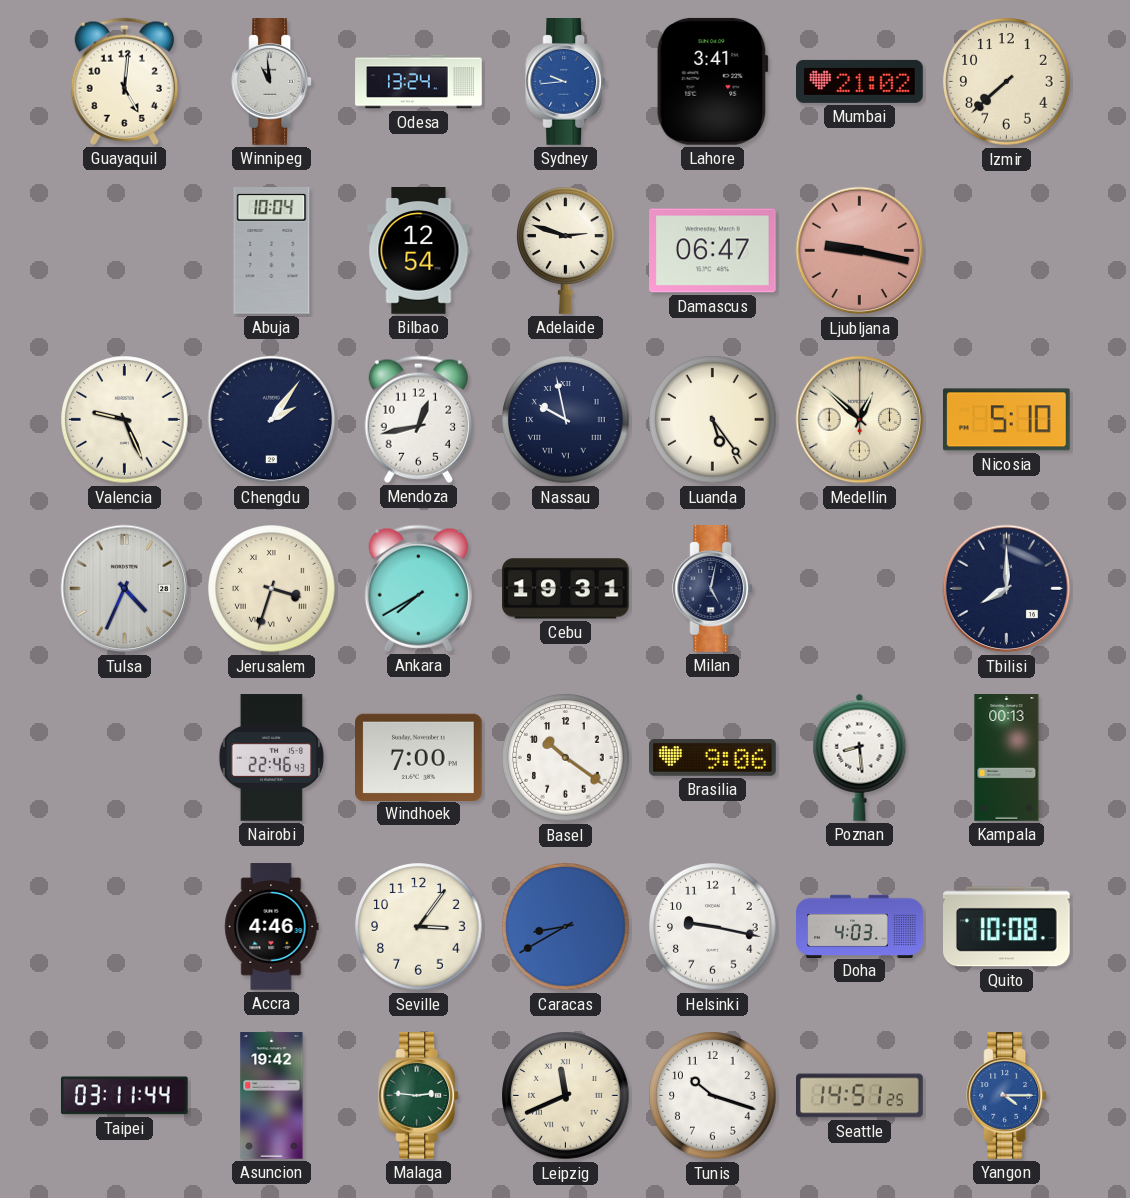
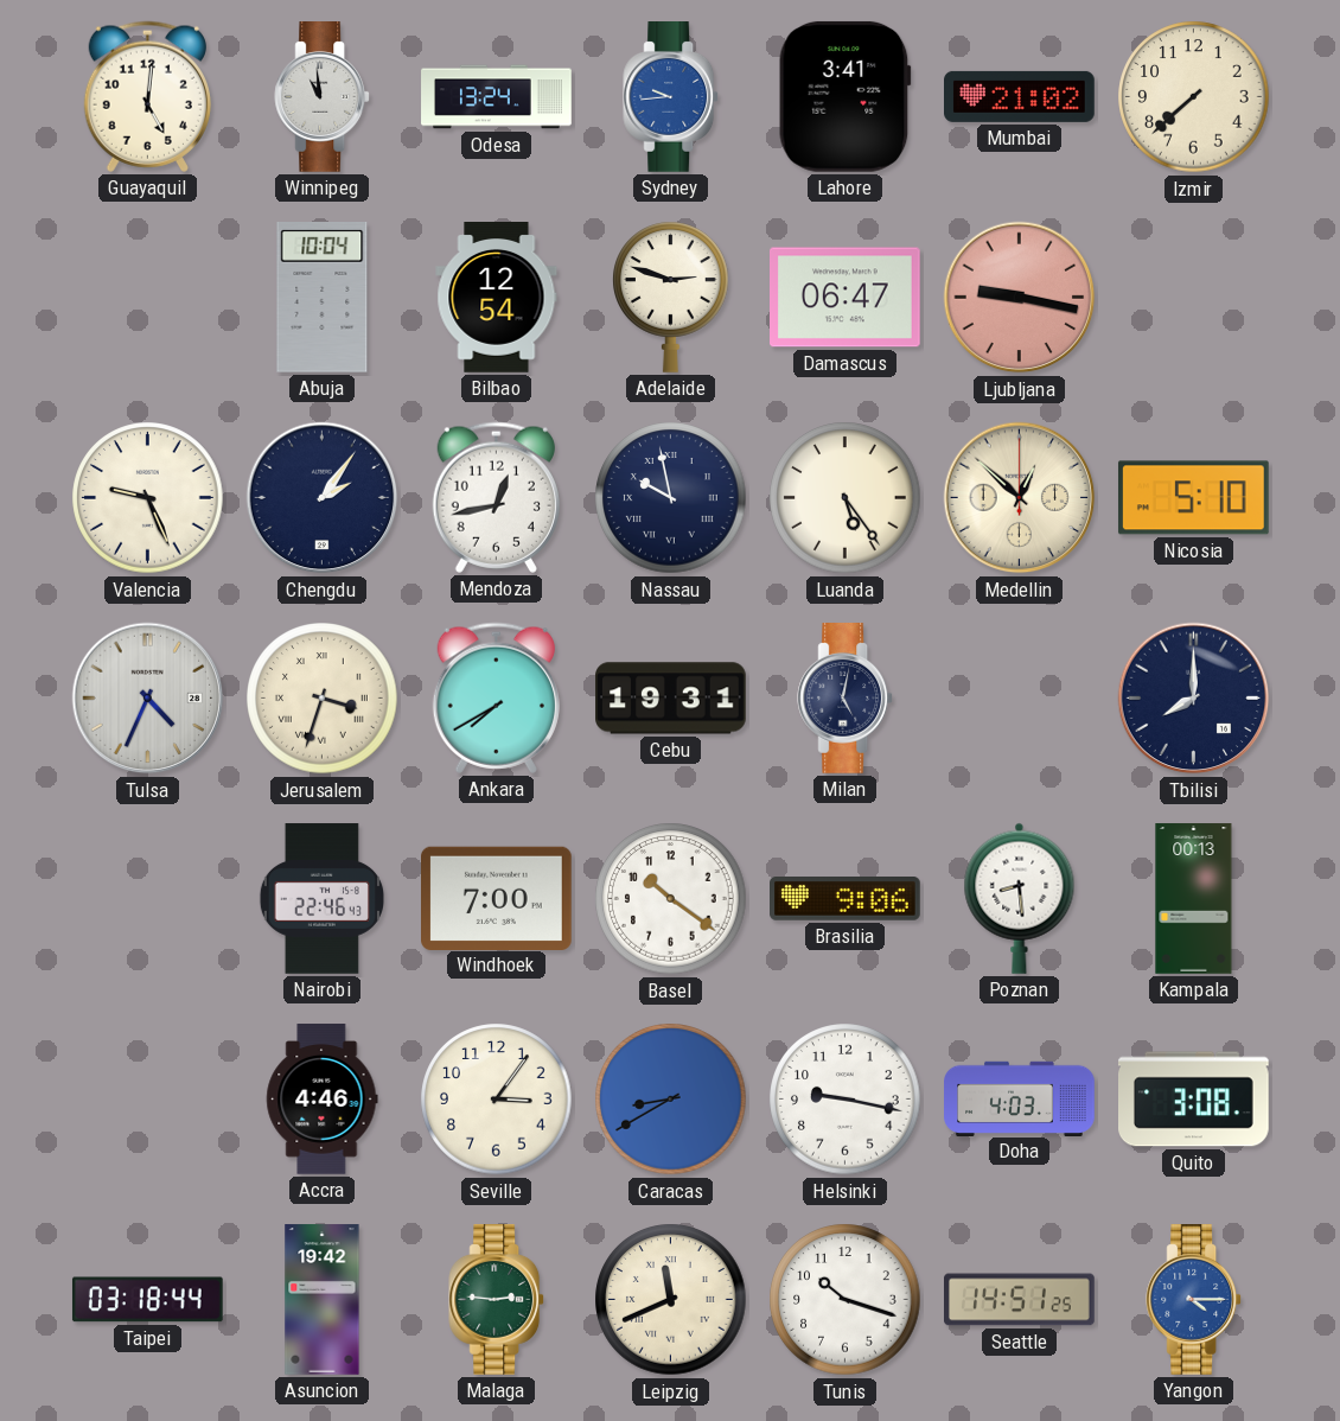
Quito: 10:08 -> 3:08 (1194, 1100)
Taipei: 03:11 -> 03:18 (147, 1300)
